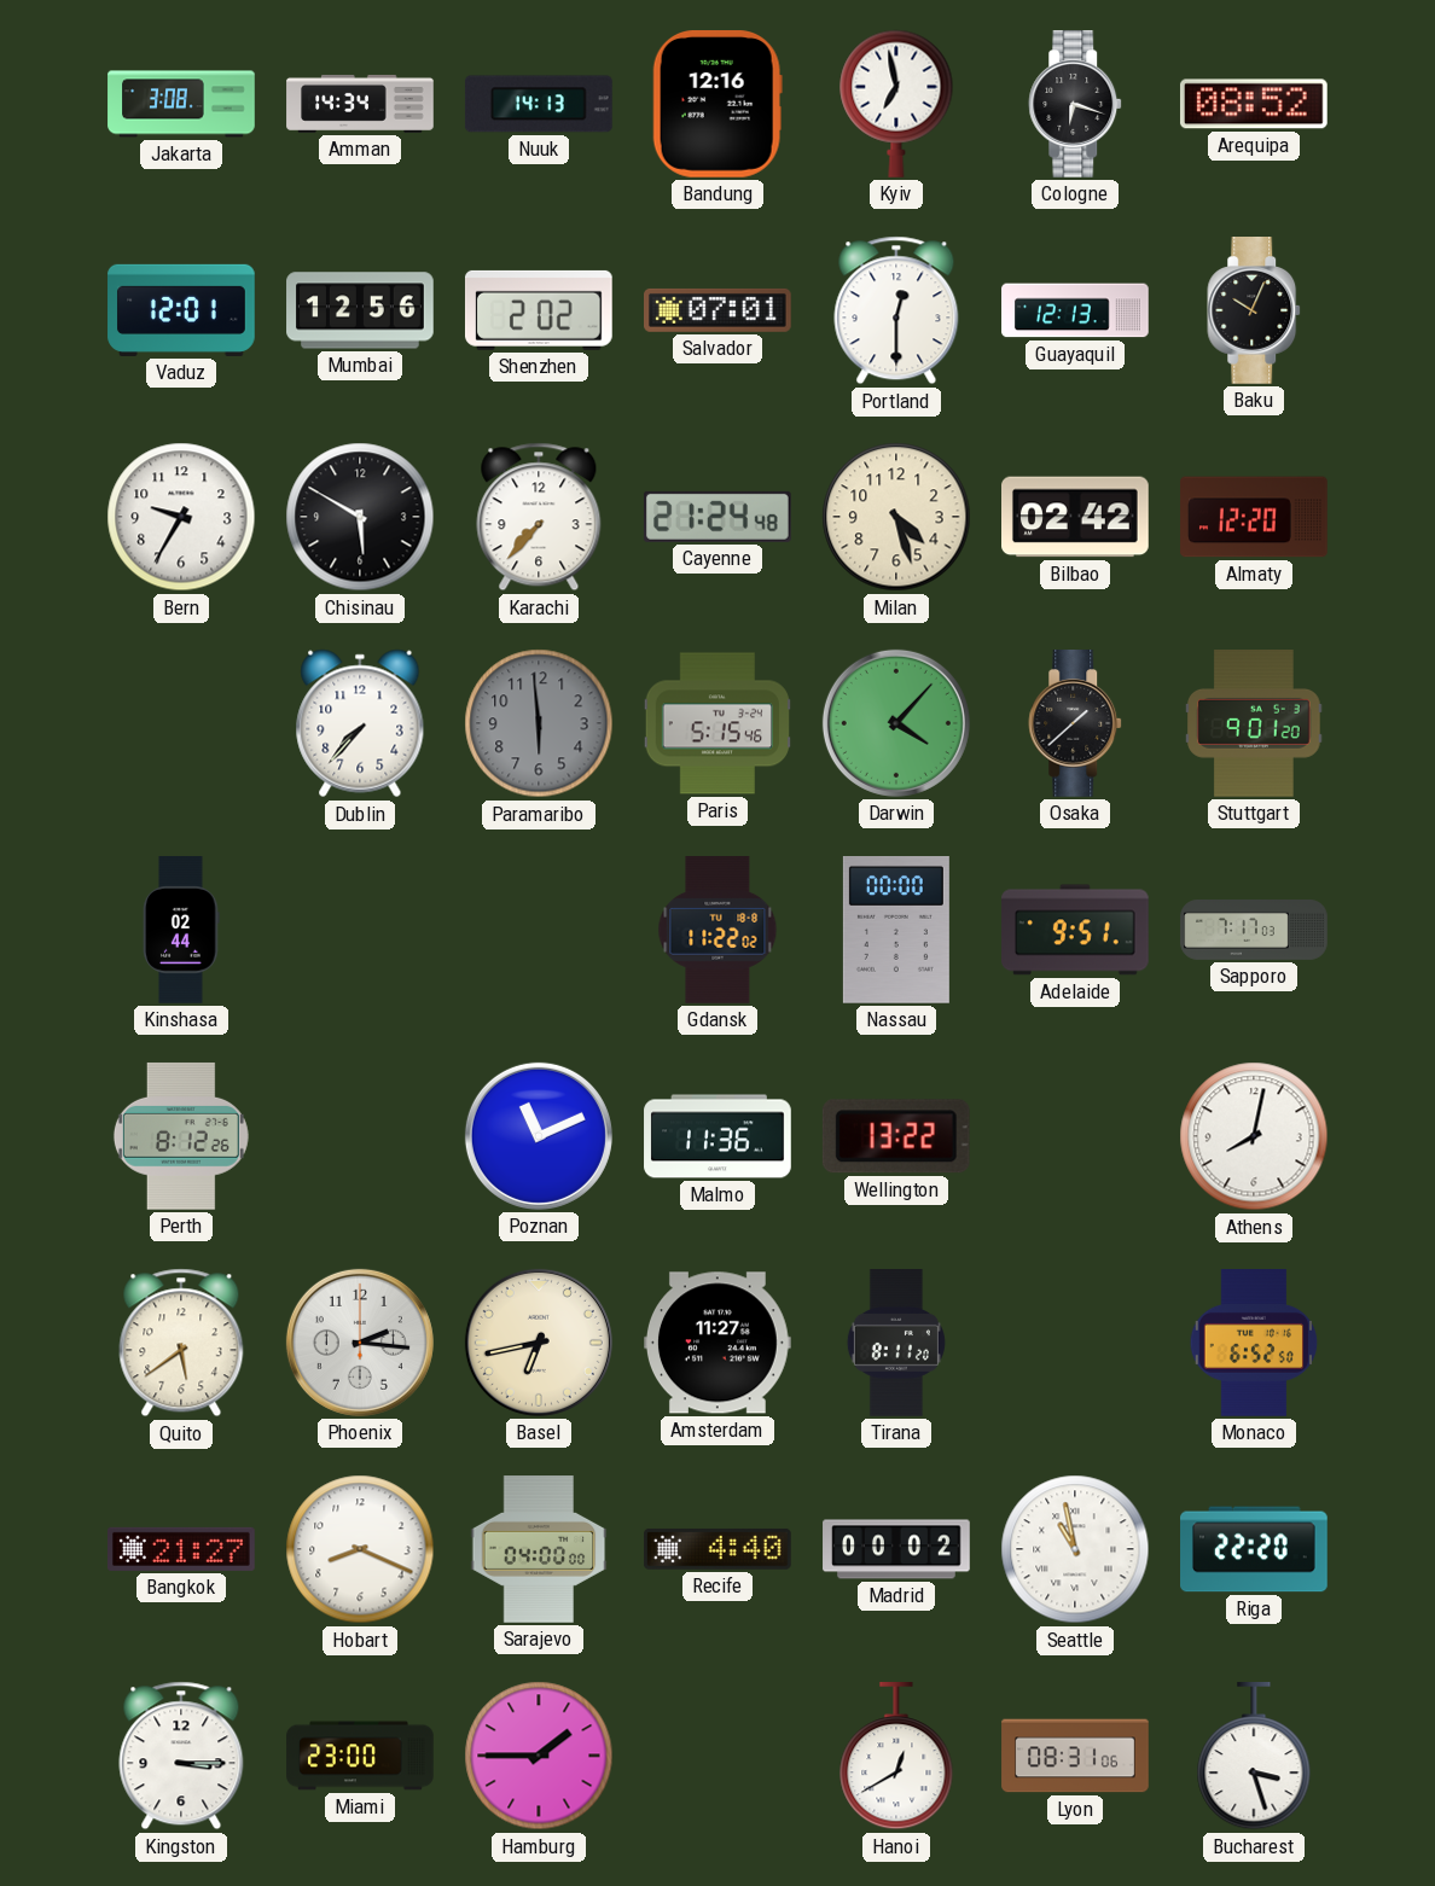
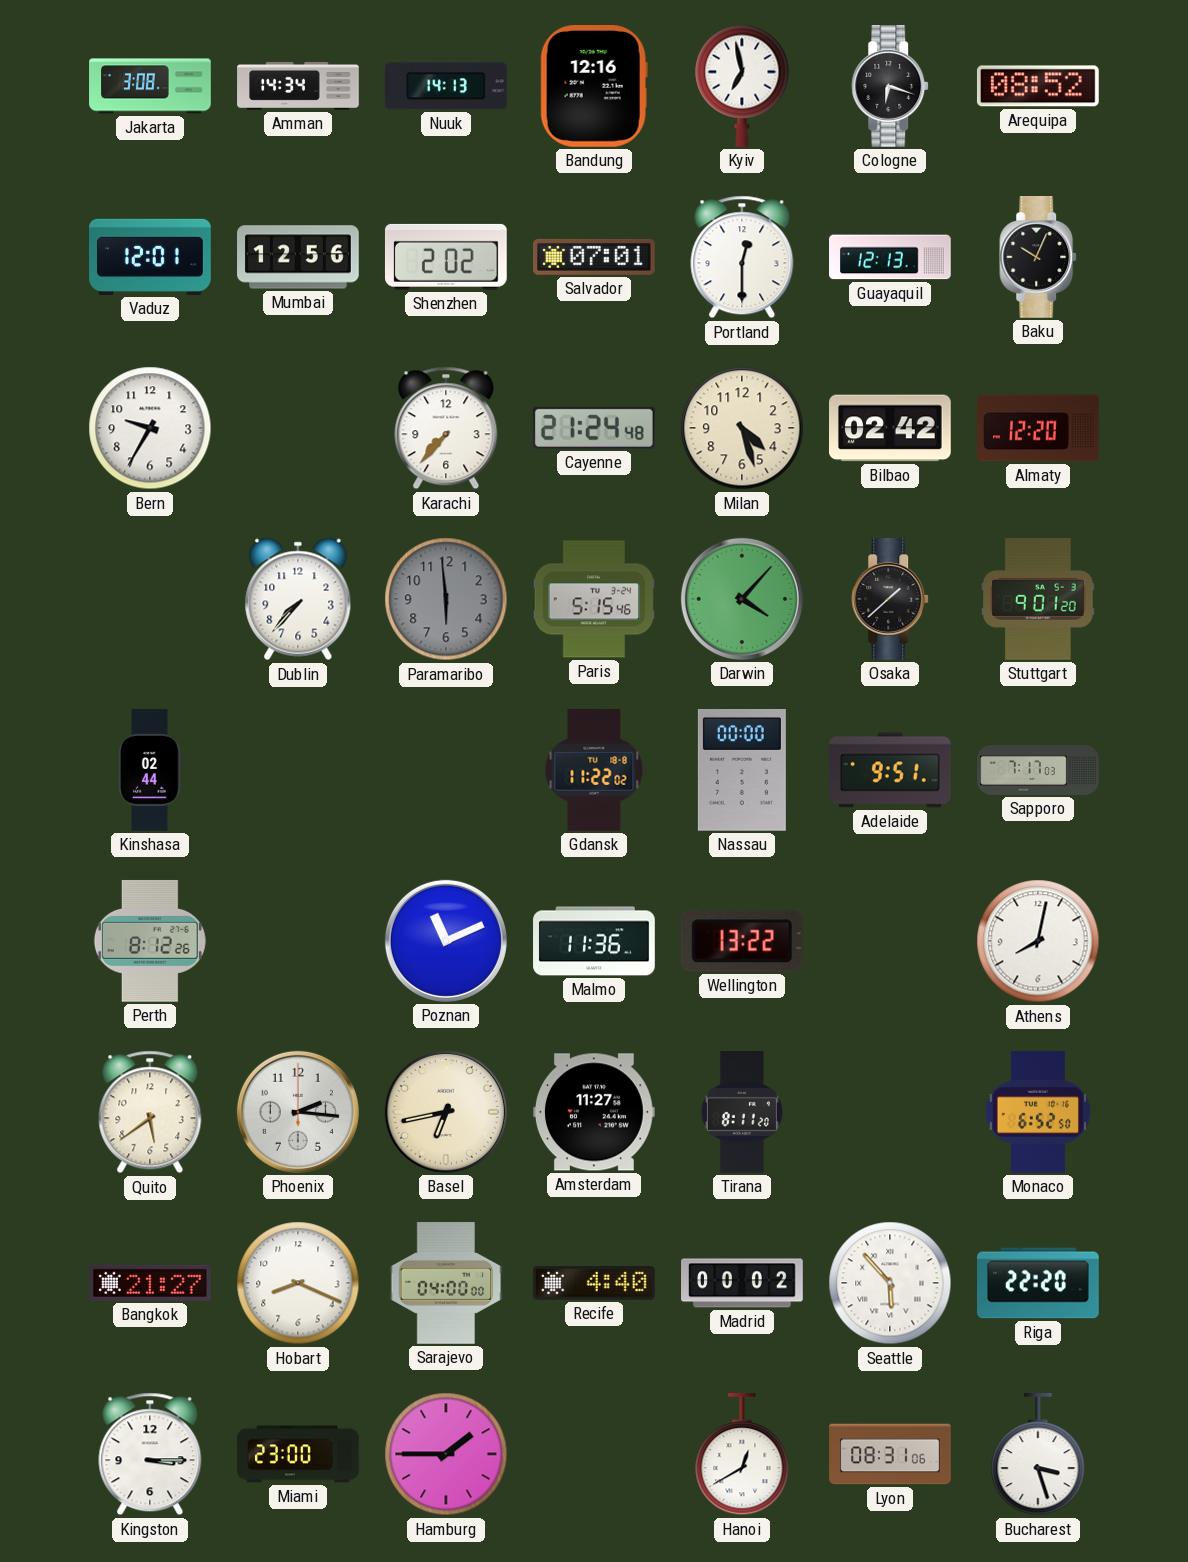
Chisinau: 5:50 -> none (360, 517)
Seattle: 10:58 -> 5:53 (890, 1283)
